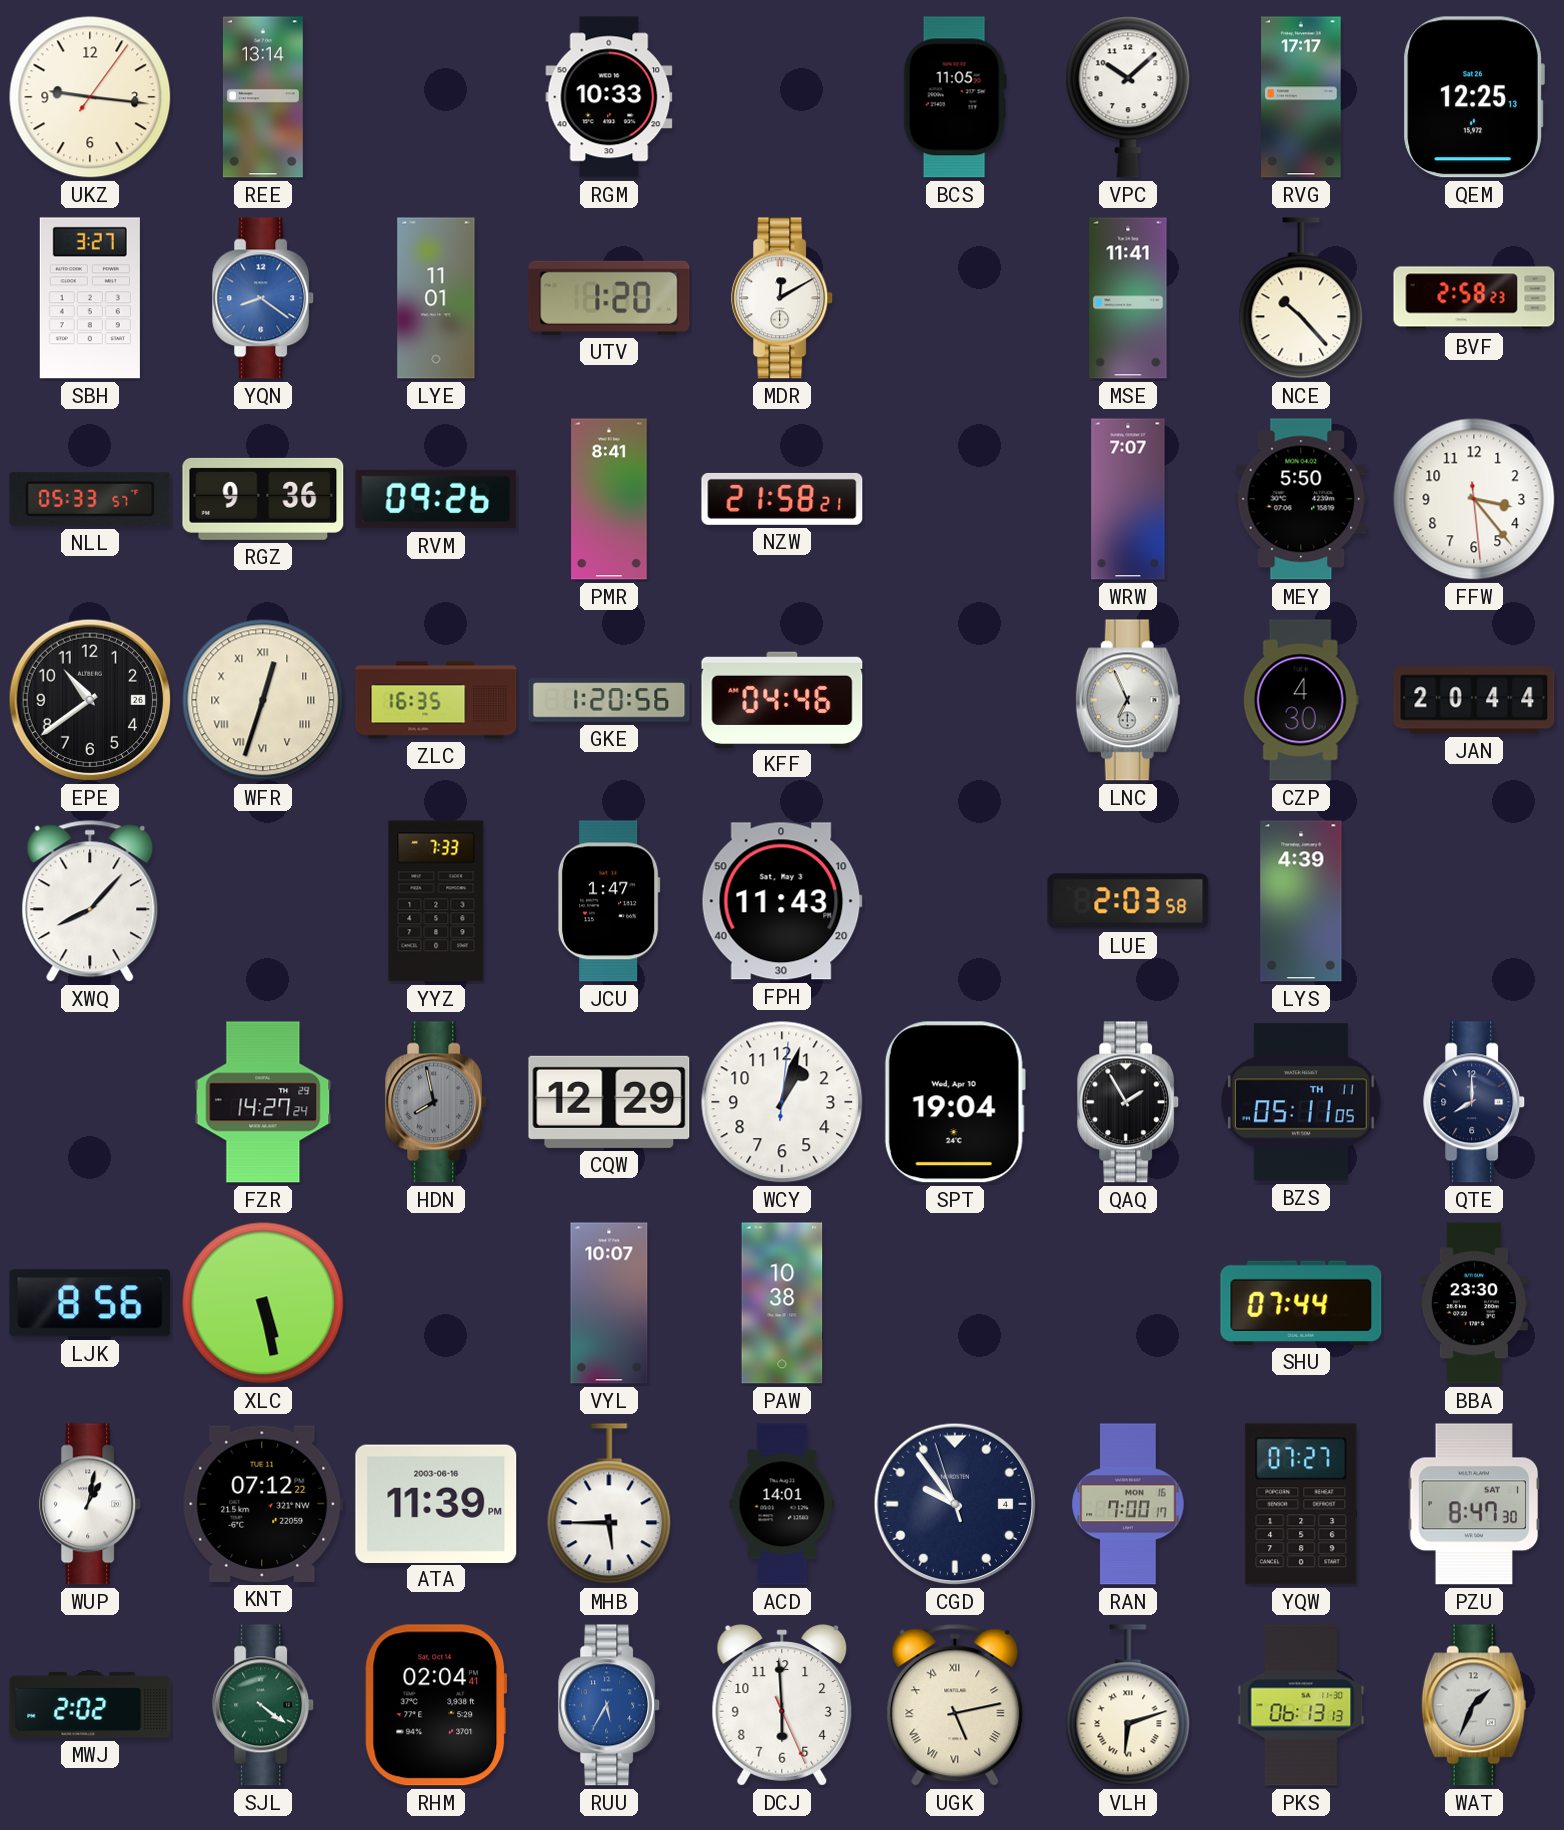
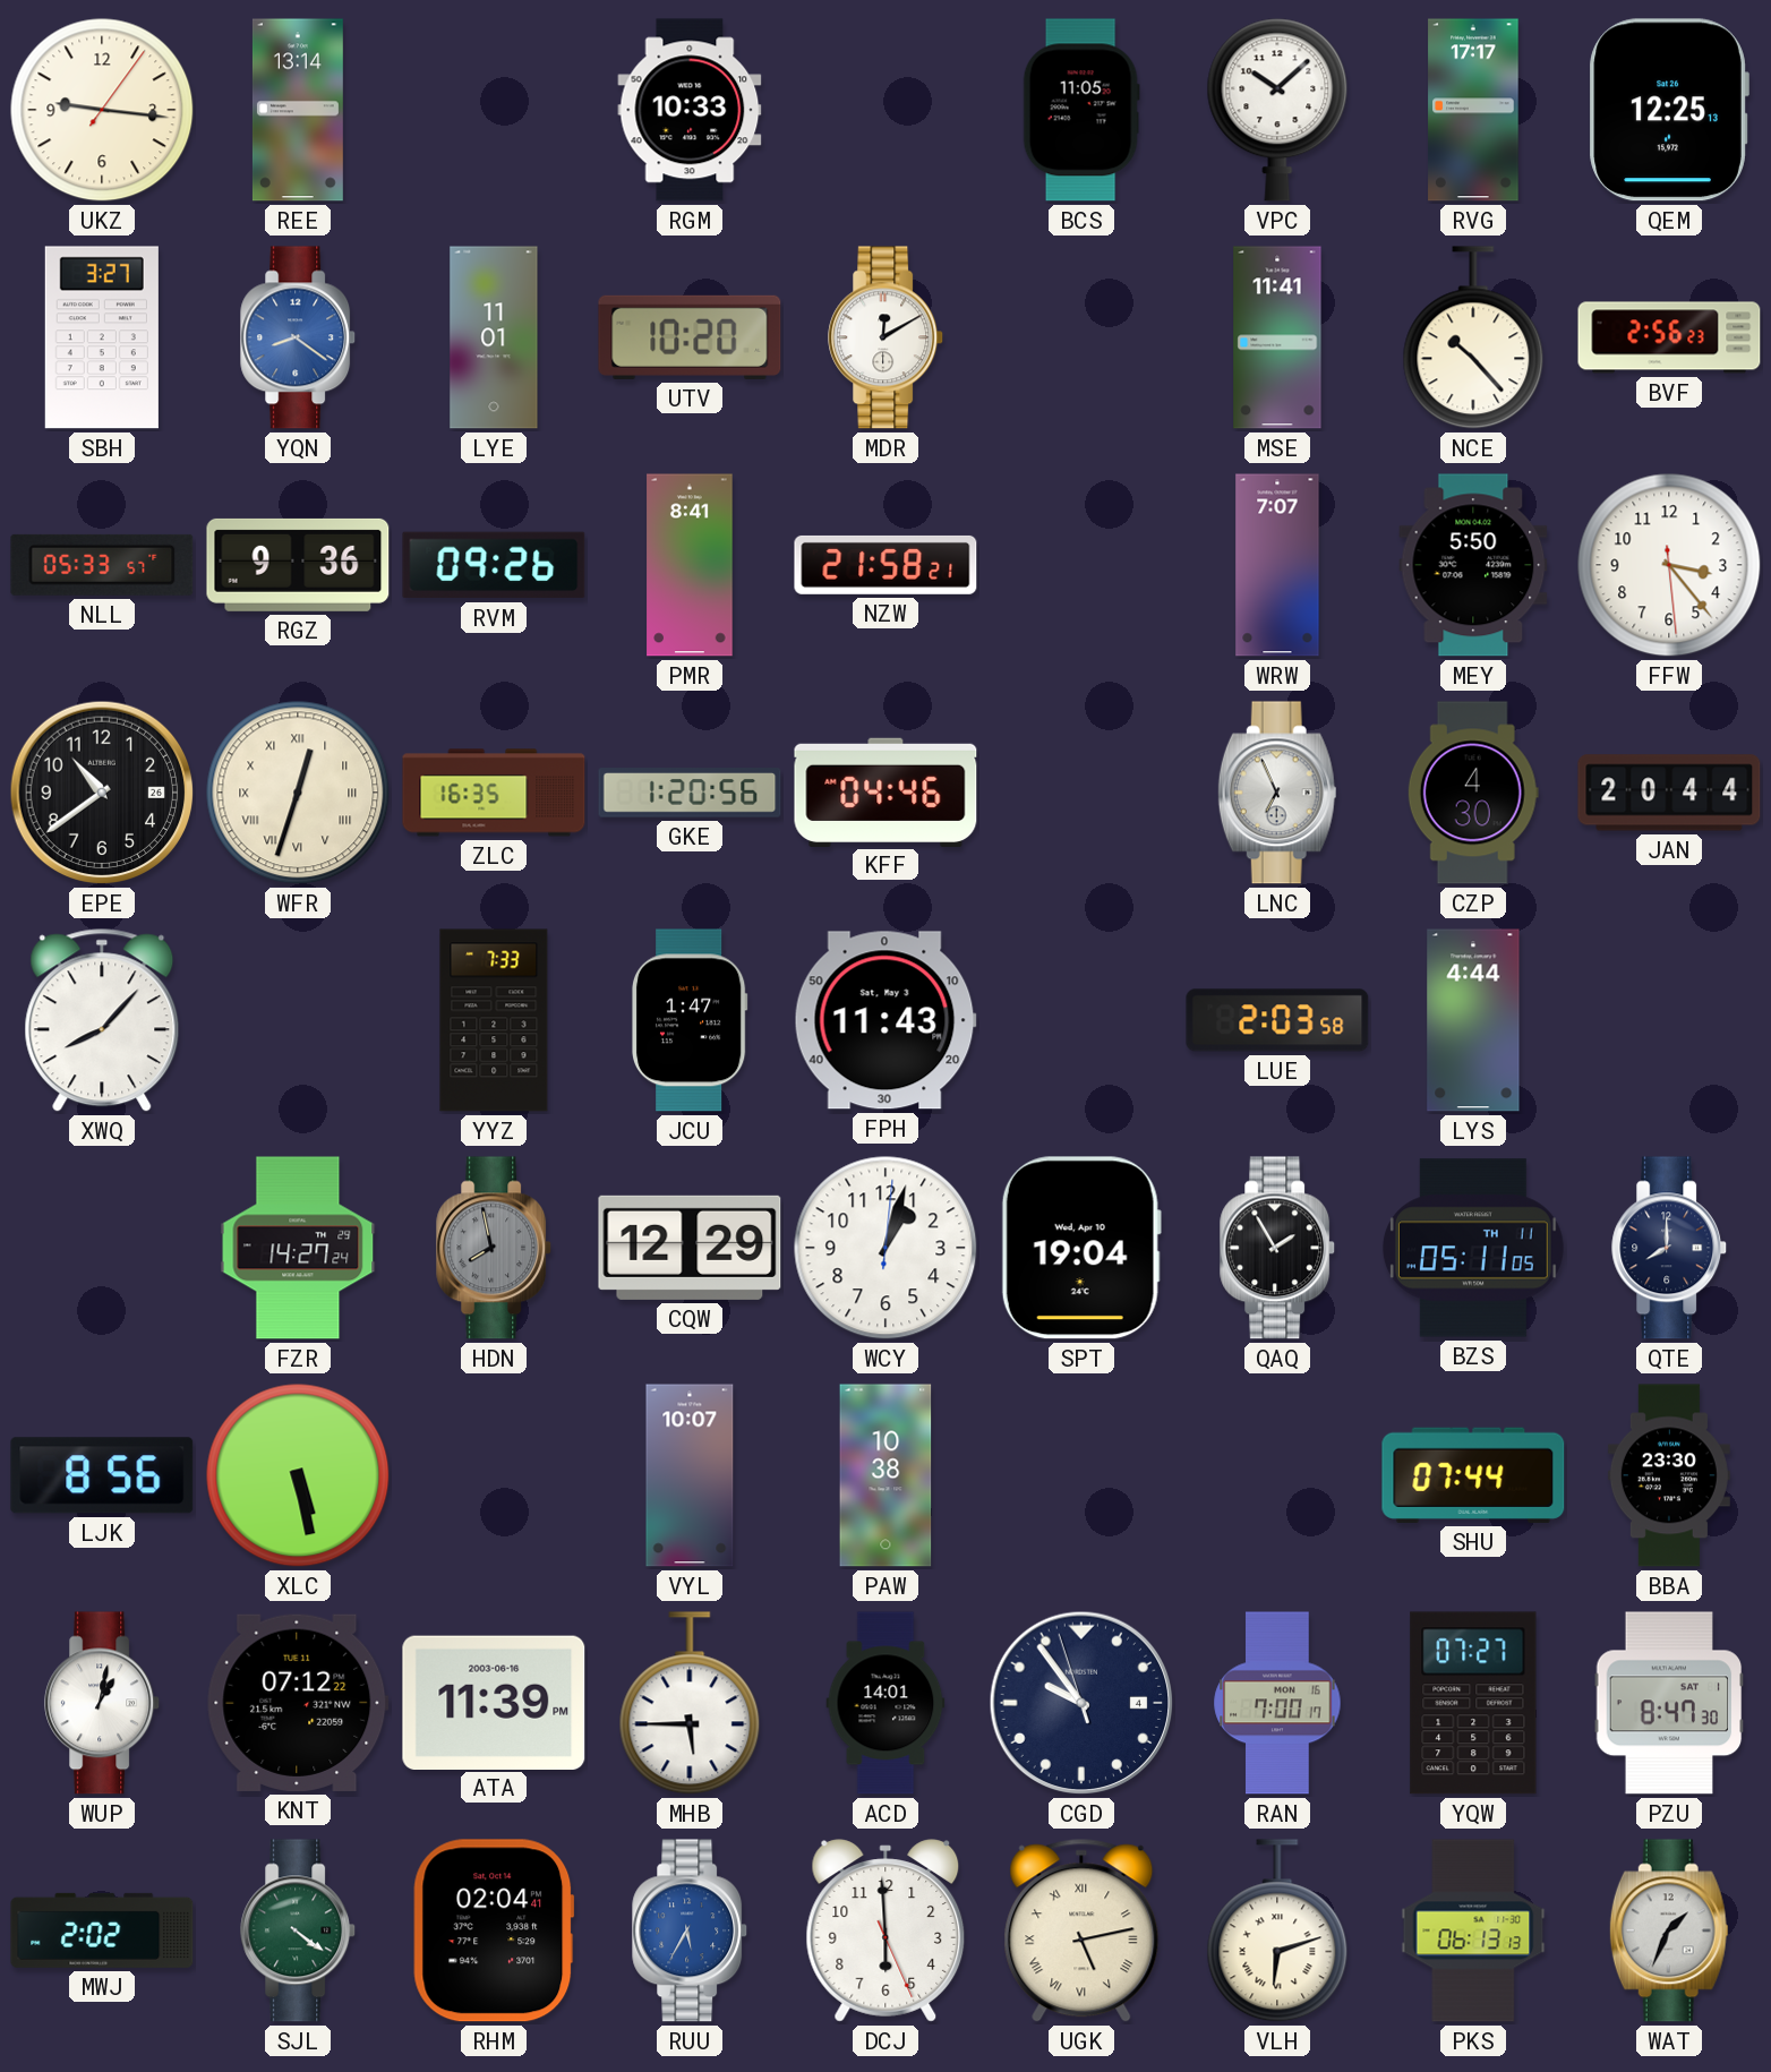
UTV: 1:20 -> 10:20 (690, 337)
BVF: 2:58 -> 2:56 (1669, 337)
LYS: 4:39 -> 4:44 (1473, 1020)
